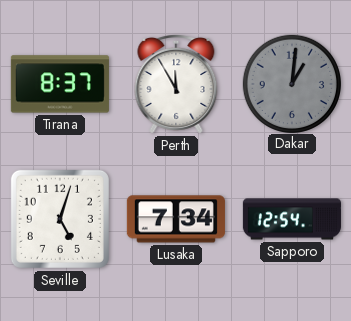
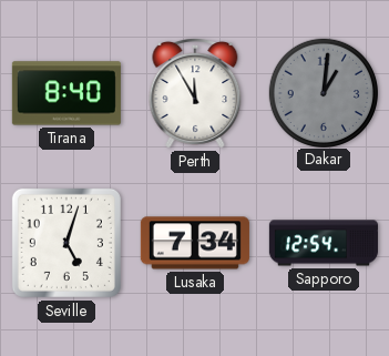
Tirana: 8:37 -> 8:40 (66, 93)
